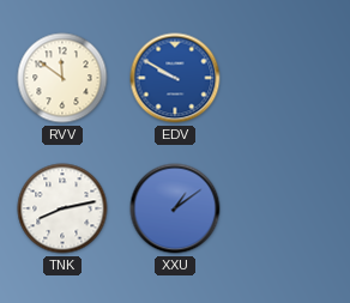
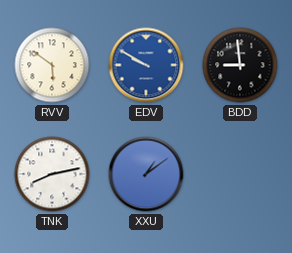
RVV: 11:51 -> 5:51 (52, 65)
BDD: none -> 8:59 (240, 65)
